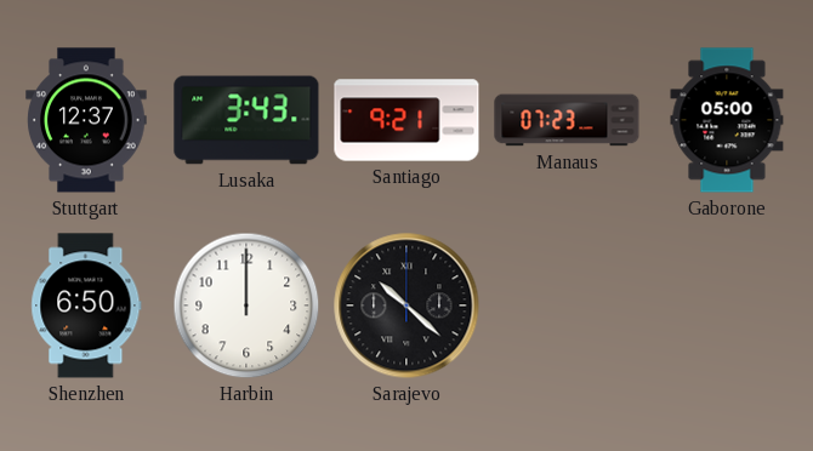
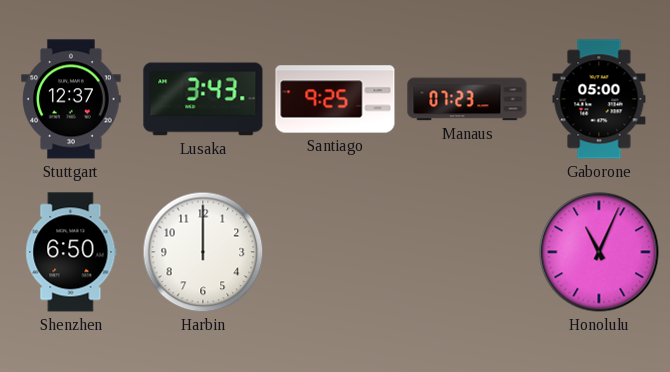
Santiago: 9:21 -> 9:25 (335, 99)
Sarajevo: 10:22 -> none (406, 306)
Honolulu: none -> 11:04 (599, 252)
